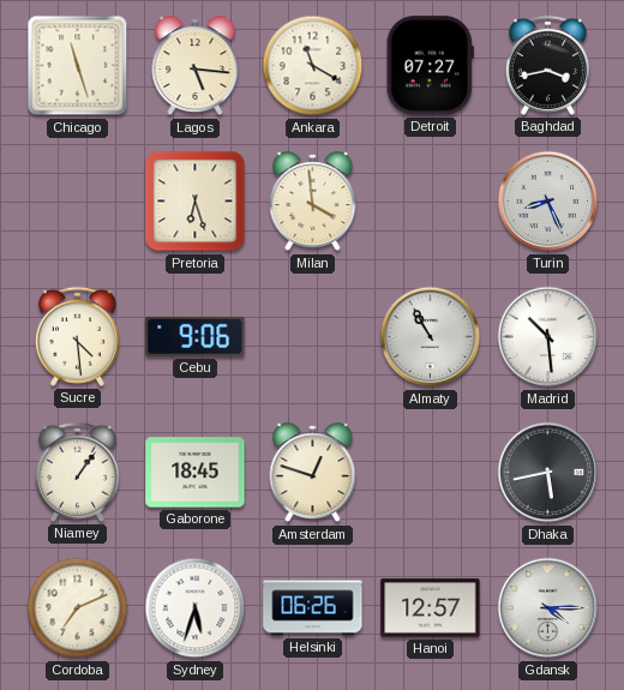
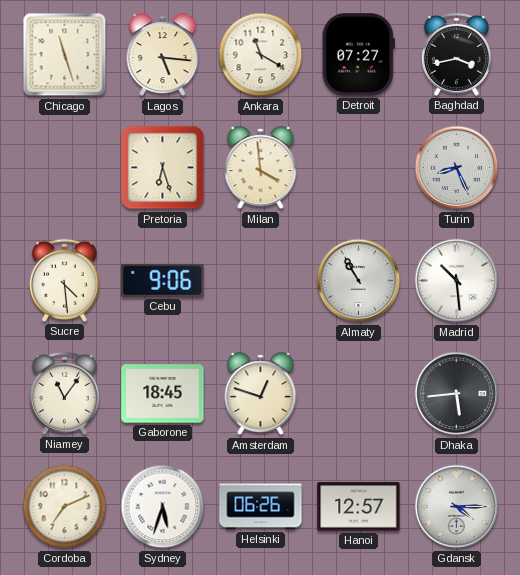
Niamey: 1:06 -> 11:06 (64, 393)
Dhaka: 5:43 -> 5:44 (457, 394)
